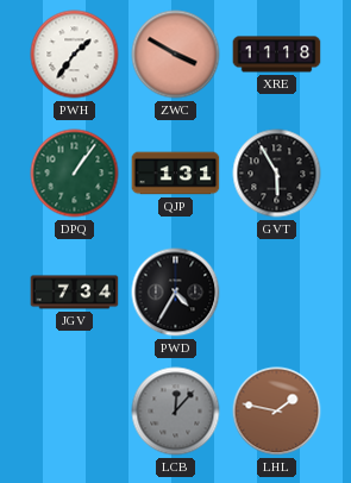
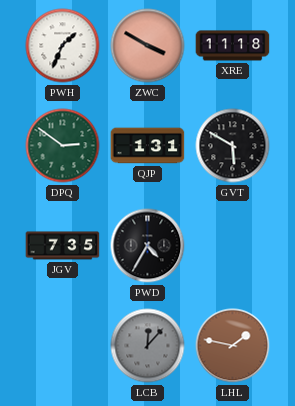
PWH: 1:36 -> 1:34 (63, 46)
DPQ: 1:06 -> 2:51 (63, 146)
GVT: 5:55 -> 5:50 (233, 146)
JGV: 7:34 -> 7:35 (63, 246)
